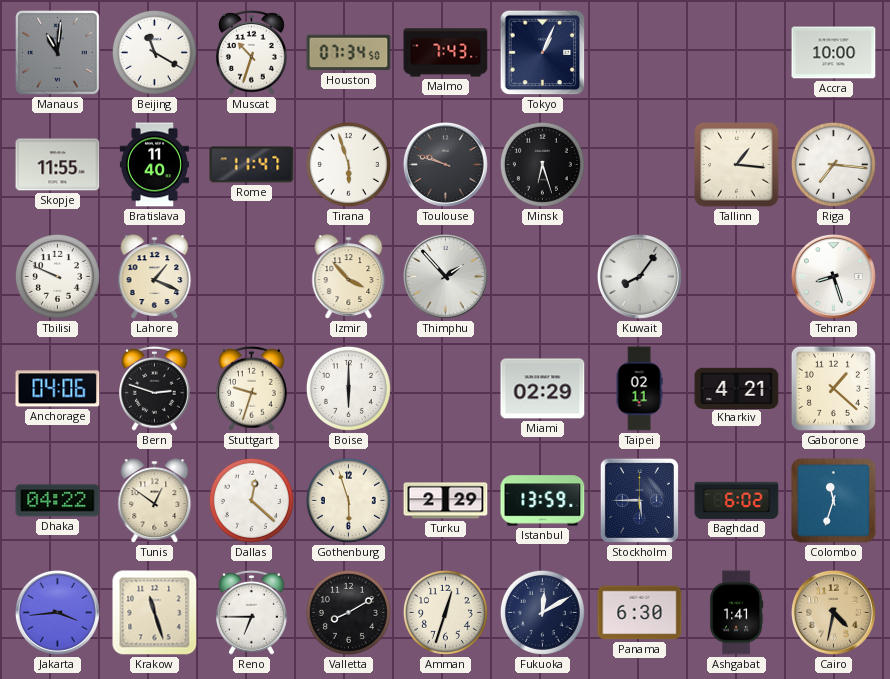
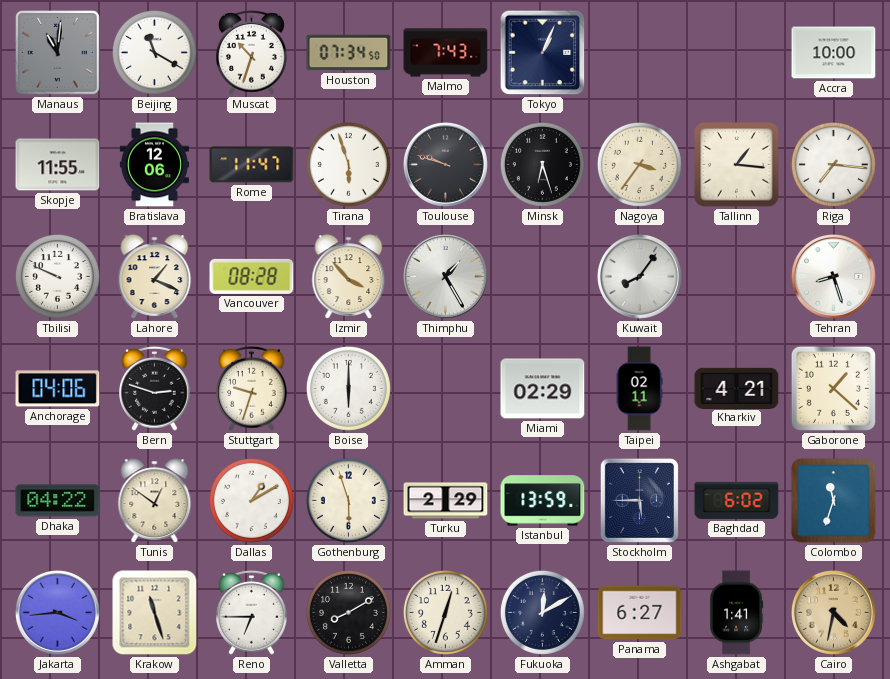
Bratislava: 11:40 -> 12:06 (154, 165)
Nagoya: none -> 3:36 (639, 164)
Vancouver: none -> 08:28 (252, 276)
Thimphu: 1:53 -> 1:25 (445, 276)
Dallas: 12:22 -> 1:10 (251, 500)
Panama: 6:30 -> 6:27 (640, 613)
